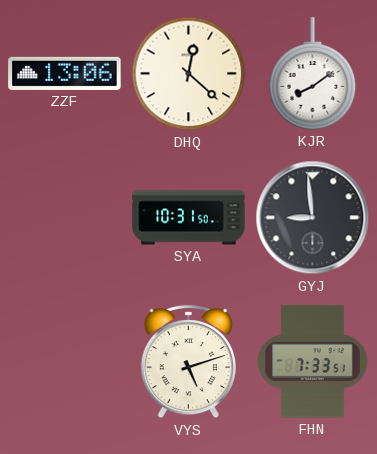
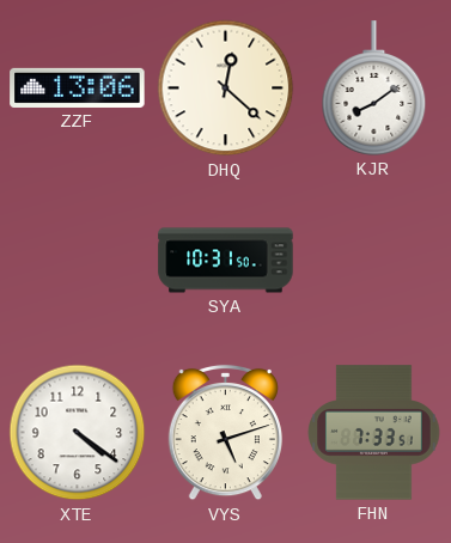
GYJ: 8:59 -> none (313, 218)
XTE: none -> 4:21 (78, 433)
